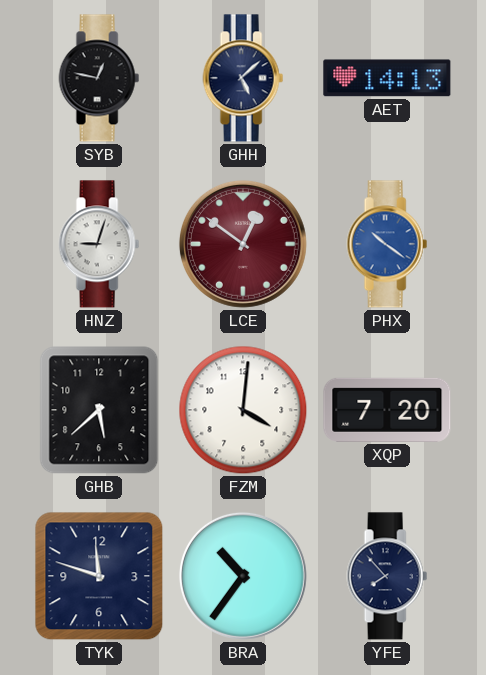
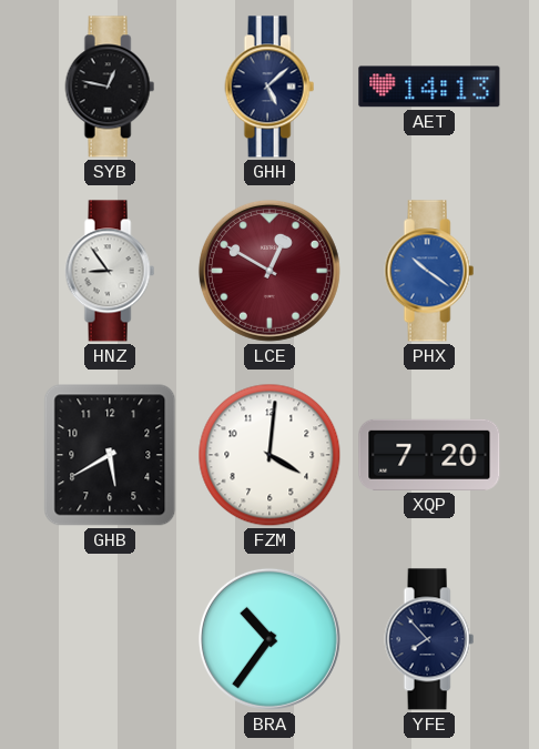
HNZ: 9:03 -> 8:54 (110, 271)
LCE: 12:51 -> 12:50 (269, 271)
GHB: 5:38 -> 5:40 (110, 455)
TYK: 11:48 -> none (99, 576)
